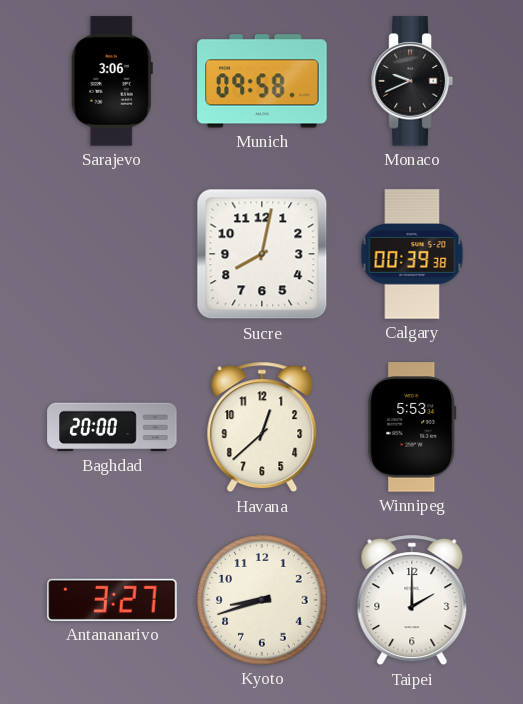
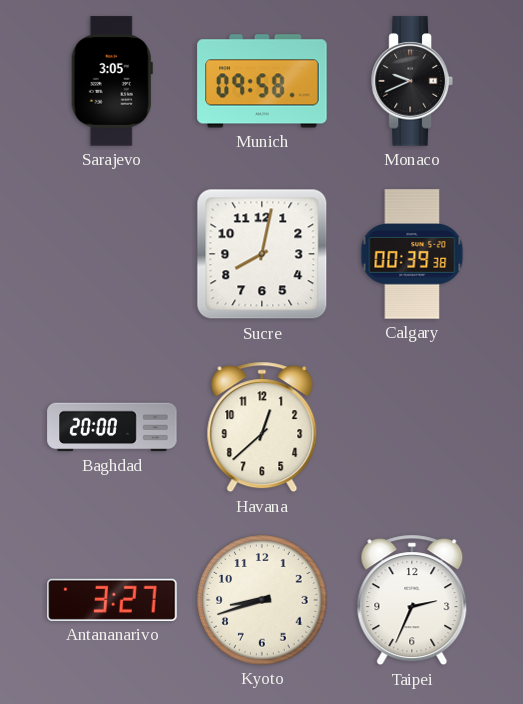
Sarajevo: 3:06 -> 3:05 (112, 81)
Winnipeg: 5:53 -> none (412, 427)
Taipei: 2:00 -> 2:34 (412, 600)
